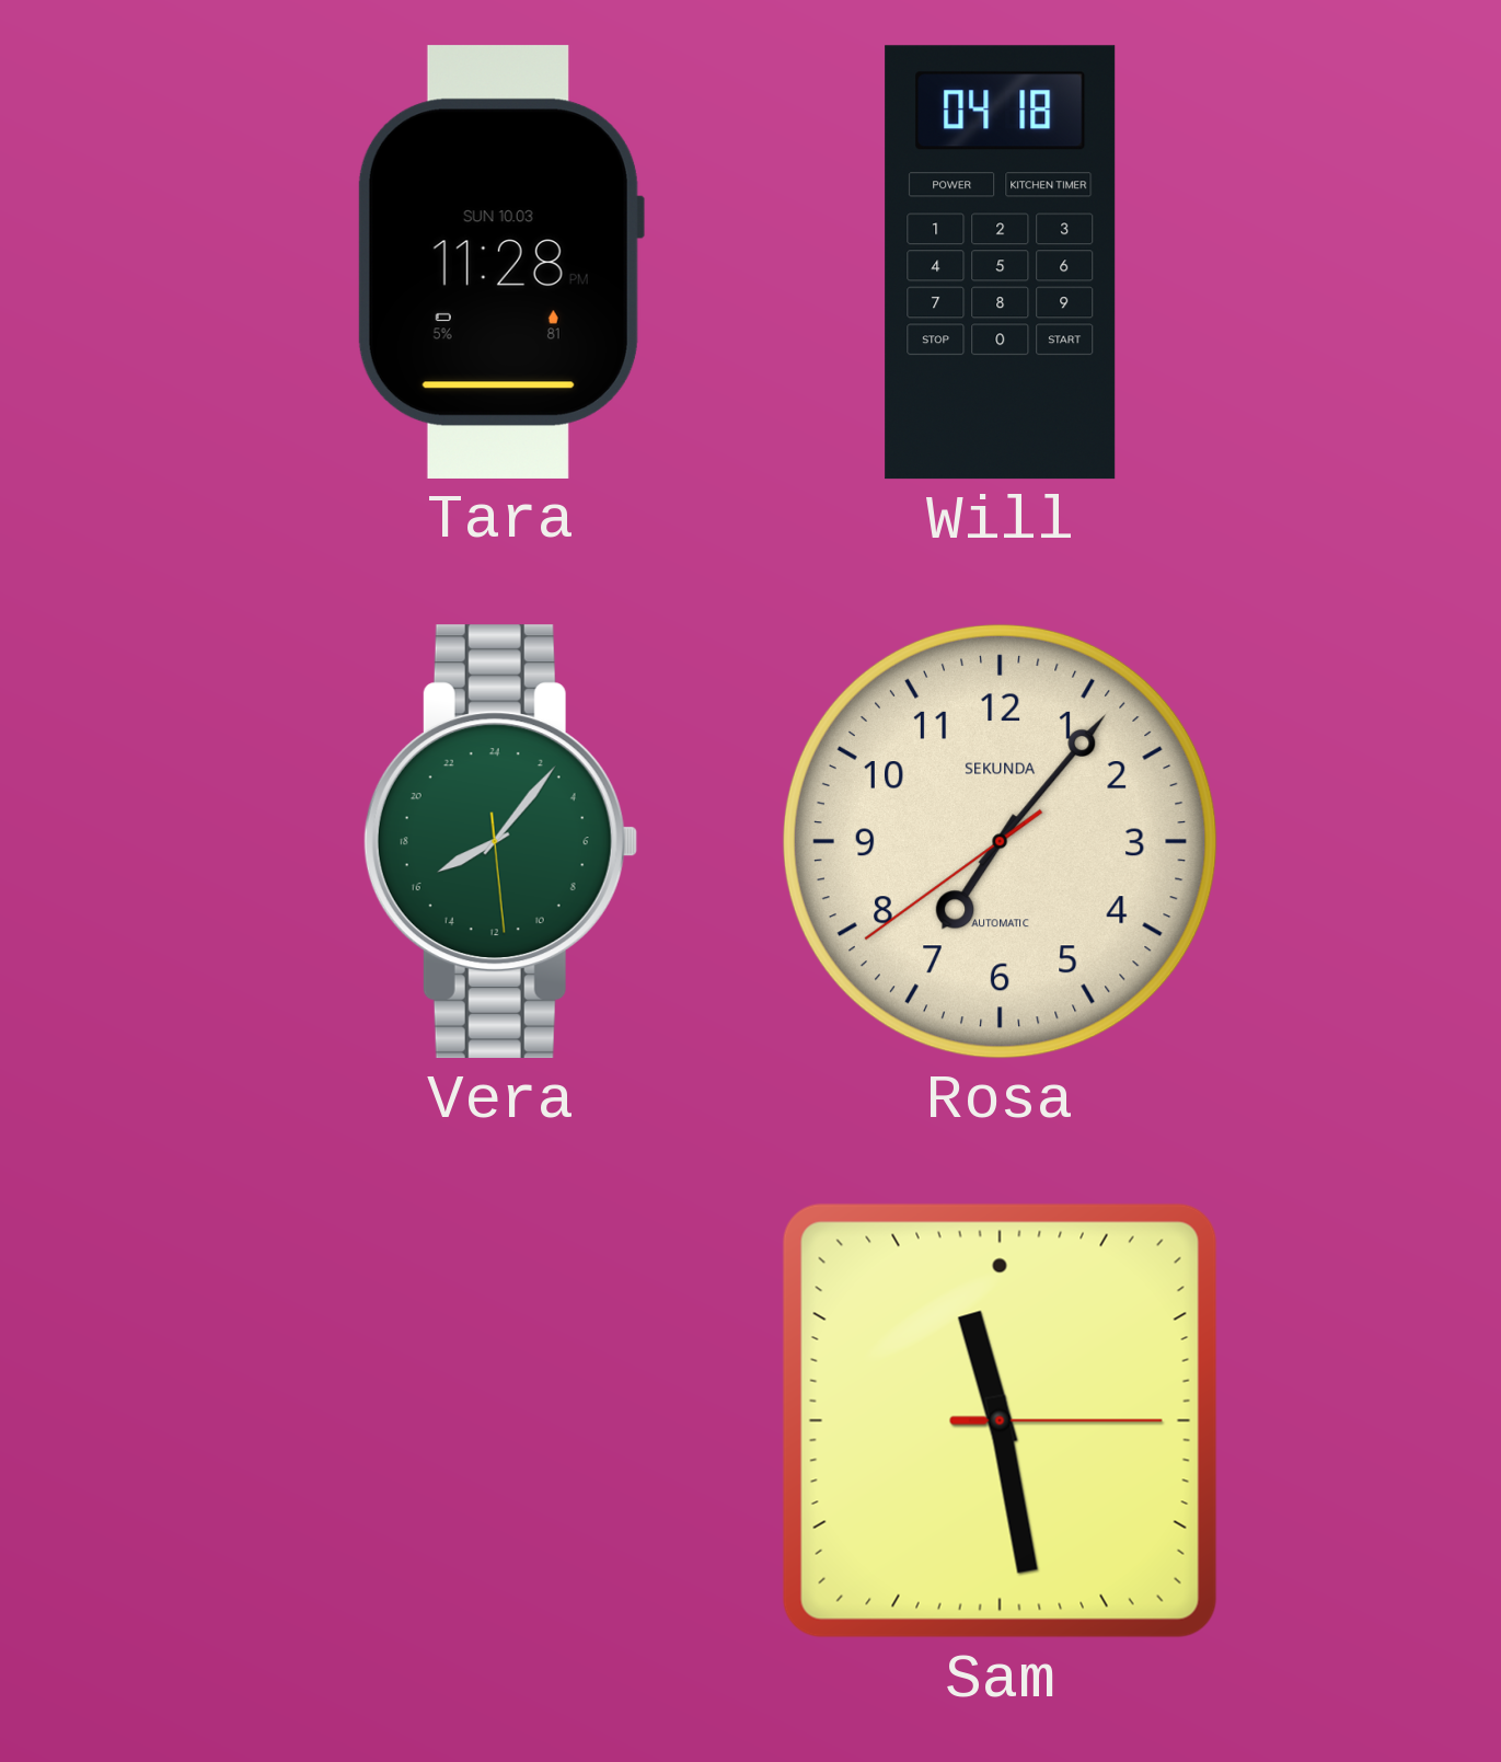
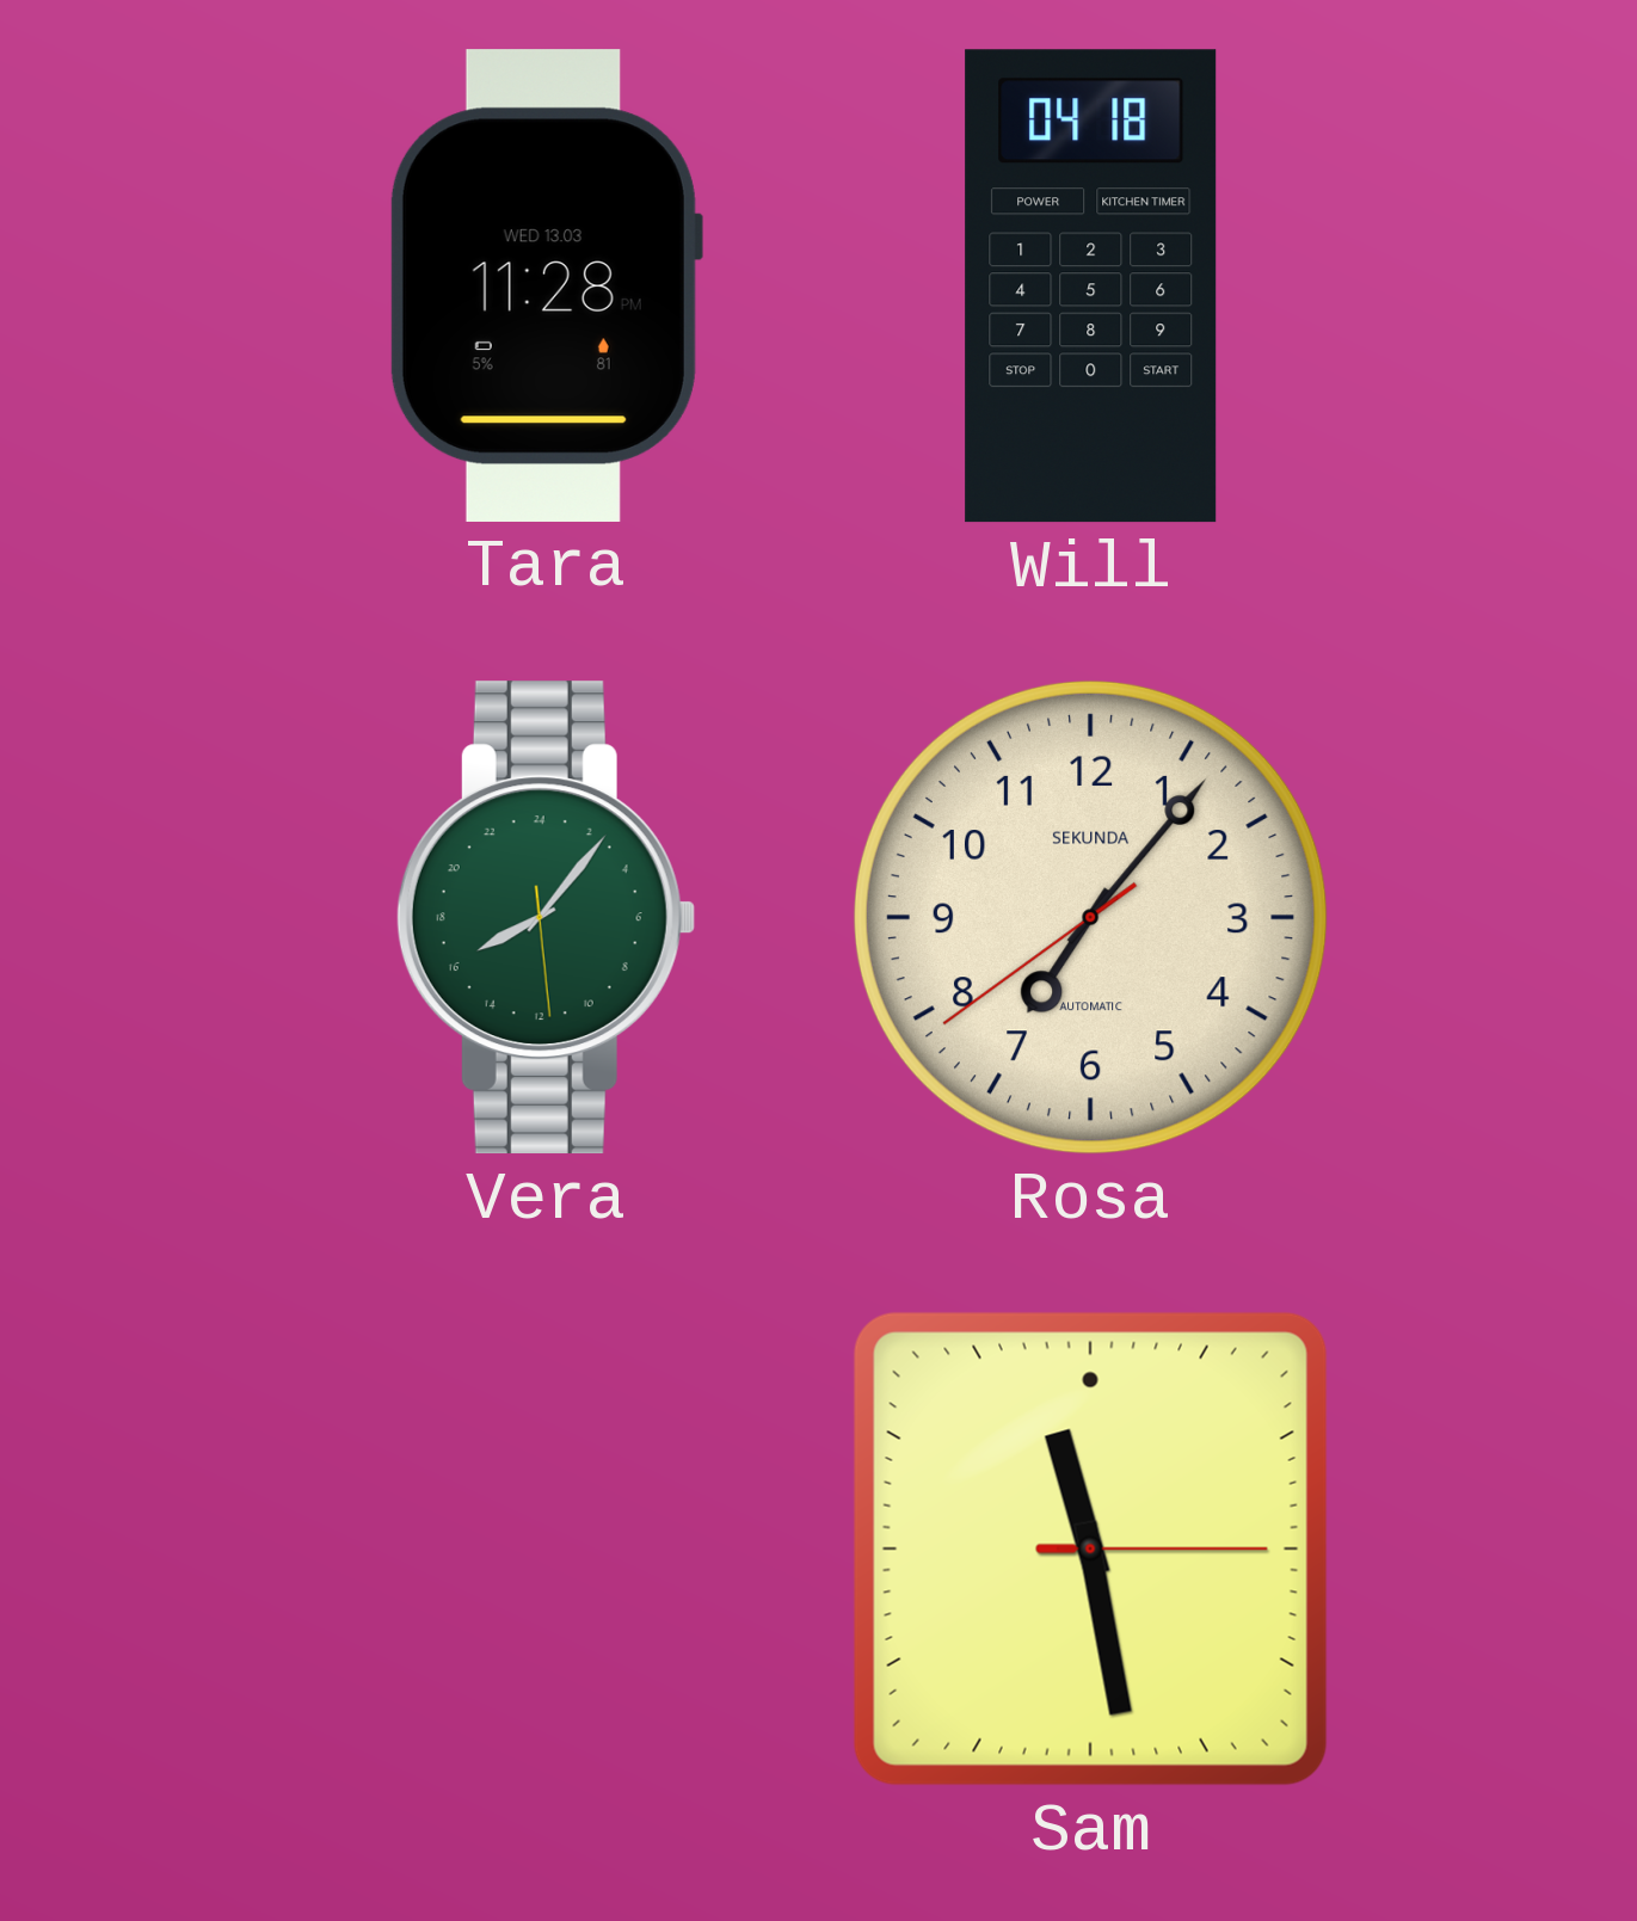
Tara date: SUN 10.03 -> WED 13.03 (546, 285)
